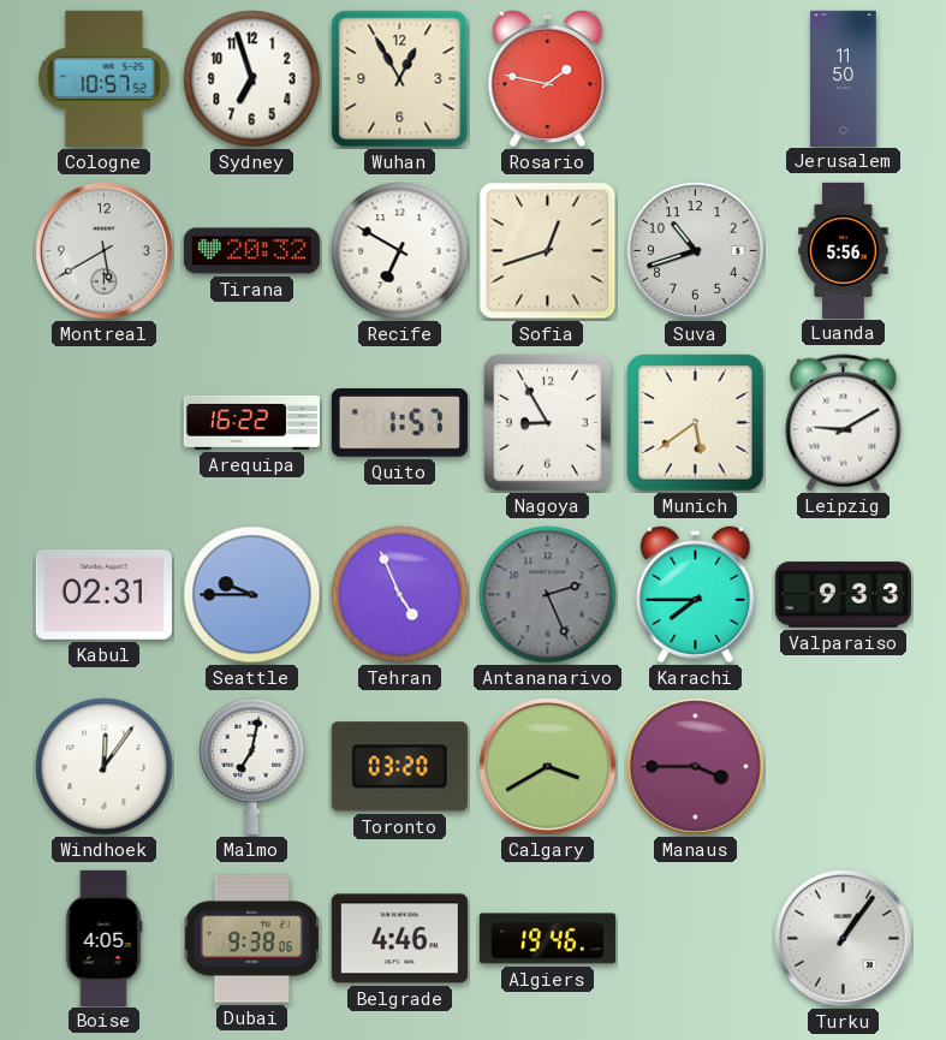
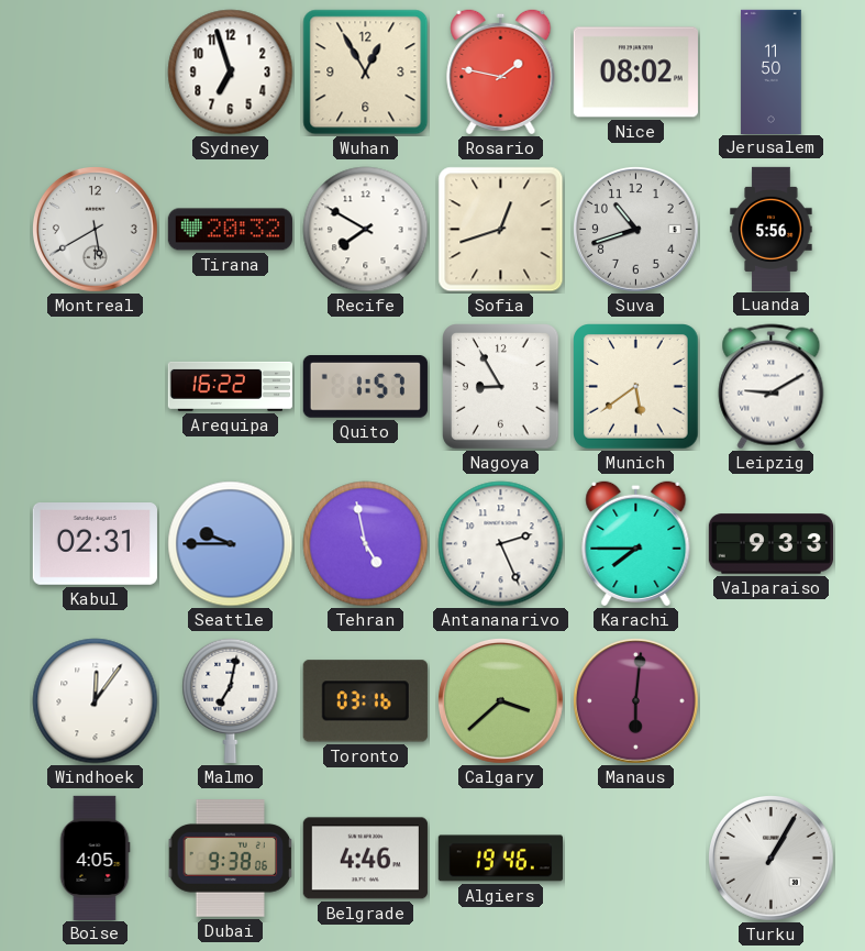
Cologne: 10:57 -> none (105, 78)
Nice: none -> 08:02 (635, 73)
Recife: 6:50 -> 7:50 (366, 230)
Tehran: 4:56 -> 4:58 (366, 544)
Antananarivo dial: grey -> white (501, 544)
Toronto: 03:20 -> 03:16 (365, 701)
Calgary: 3:40 -> 3:38 (501, 701)
Manaus: 3:45 -> 6:01 (636, 701)
Turku: 1:06 -> 1:05 (772, 859)
